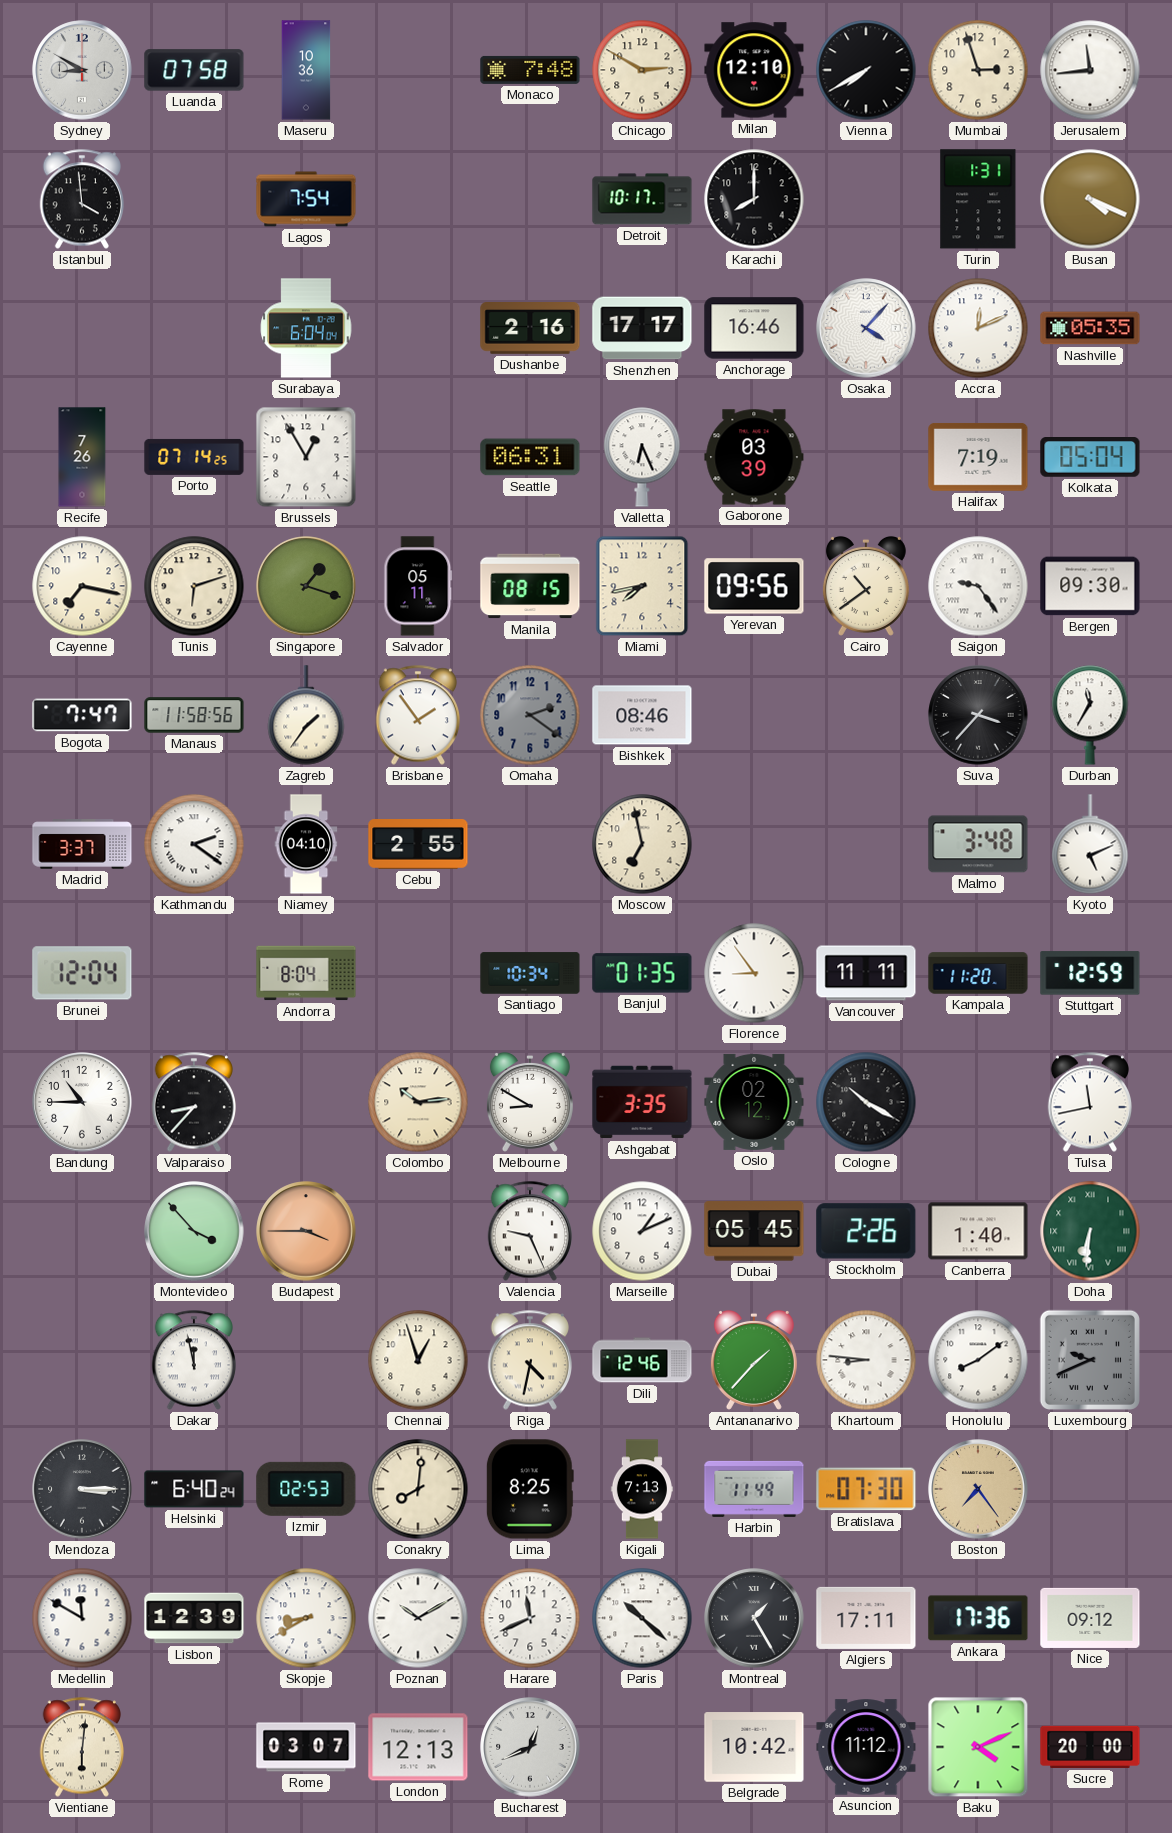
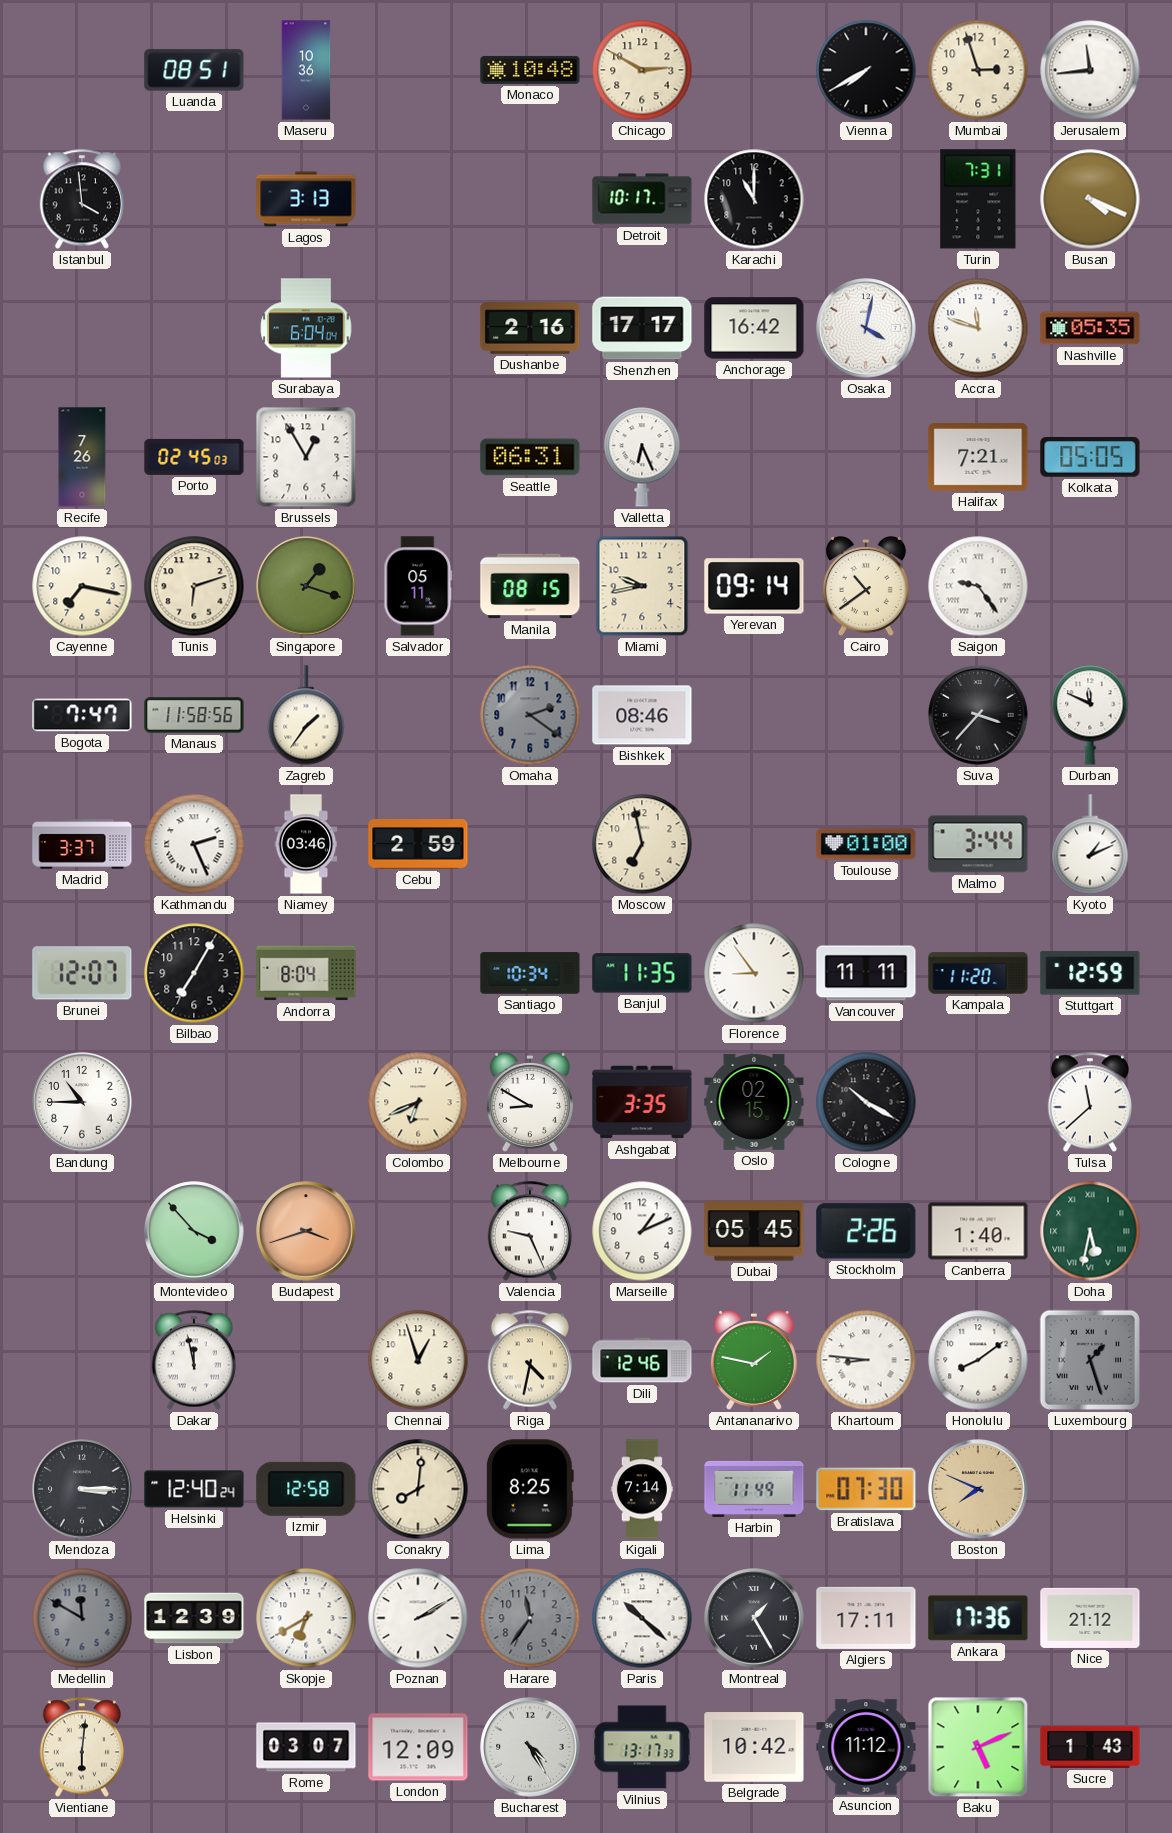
Sydney: 8:50 -> none (82, 70)
Luanda: 07:58 -> 08:51 (194, 70)
Monaco: 7:48 -> 10:48 (530, 70)
Milan: 12:10 -> none (754, 70)
Lagos: 7:54 -> 3:13 (306, 199)
Karachi: 8:00 -> 11:00 (754, 199)
Turin: 1:31 -> 7:31 (978, 199)
Anchorage: 16:46 -> 16:42 (754, 328)
Osaka: 4:07 -> 4:02 (866, 328)
Accra: 12:11 -> 11:48 (978, 328)
Porto: 07:14 -> 02:45 (194, 457)
Gaborone: 03:39 -> none (754, 457)
Halifax: 7:19 -> 7:21 (978, 457)
Kolkata: 05:04 -> 05:05 (1090, 457)
Miami: 7:43 -> 9:43 (642, 586)
Yerevan: 09:56 -> 09:14 (754, 586)
Bergen: 09:30 -> none (1090, 586)
Brisbane: 1:54 -> none (417, 715)
Durban: 11:35 -> 11:49 (1090, 715)
Kathmandu: 2:21 -> 2:26 (194, 844)
Niamey: 04:10 -> 03:46 (306, 844)
Cebu: 2:55 -> 2:59 (418, 844)
Toulouse: none -> 01:00 (866, 844)
Malmo: 3:48 -> 3:44 (978, 844)
Kyoto: 5:11 -> 1:11 (1090, 844)
Brunei: 12:04 -> 12:07 (82, 973)
Bilbao: none -> 7:05 (194, 973)
Banjul: 01:35 -> 11:35 (642, 973)
Valparaiso: 8:37 -> none (193, 1102)
Colombo: 10:14 -> 6:41 (418, 1102)
Oslo: 02:12 -> 02:15 (754, 1102)
Tulsa: 11:43 -> 11:38 (1089, 1102)
Budapest: 3:45 -> 3:42 (306, 1231)
Doha: 6:31 -> 5:32 (1090, 1231)
Antananarivo: 1:37 -> 1:47 (754, 1360)
Luxembourg: 9:41 -> 1:27 (1090, 1360)
Helsinki: 6:40 -> 12:40 (194, 1489)
Izmir: 02:53 -> 12:58 (306, 1489)
Kigali: 7:13 -> 7:14 (642, 1489)
Boston: 7:24 -> 7:49 (978, 1489)
Medellin dial: white -> grey (82, 1618)
Skopje: 8:40 -> 6:40 (306, 1618)
Poznan: 10:10 -> 2:10 (418, 1618)
Harare: 11:41 -> 11:36 (530, 1618)
Harare dial: white -> grey (530, 1618)
Nice: 09:12 -> 21:12 (1090, 1618)
London: 12:13 -> 12:09 (418, 1747)
Bucharest: 12:41 -> 4:25 (530, 1747)
Vilnius: none -> 13:17 (642, 1747)
Baku: 4:11 -> 5:11 (978, 1747)
Sucre: 20:00 -> 1:43 (1090, 1747)
